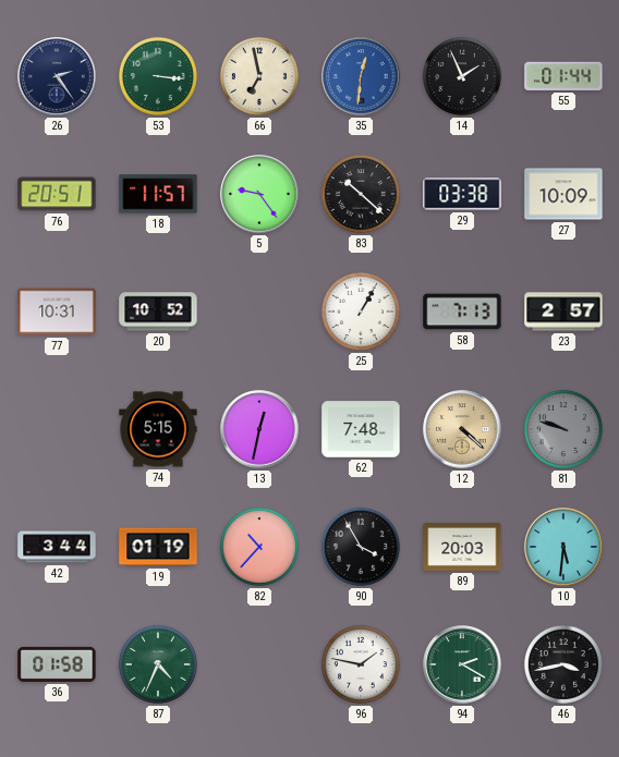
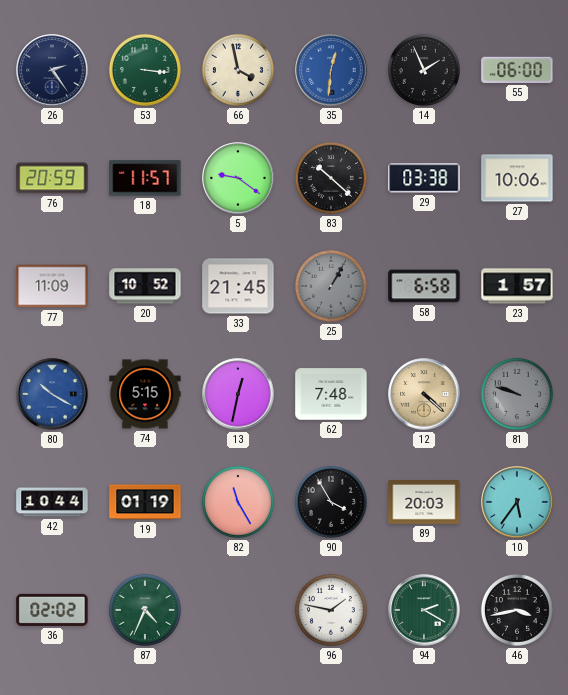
66: 6:58 -> 3:58 (238, 70)
55: 01:44 -> 06:00 (517, 70)
76: 20:51 -> 20:59 (52, 178)
5: 9:24 -> 9:21 (238, 178)
27: 10:09 -> 10:06 (517, 178)
77: 10:31 -> 11:09 (52, 286)
33: none -> 21:45 (238, 286)
25 dial: white -> grey (331, 286)
58: 7:13 -> 6:58 (424, 286)
23: 2:57 -> 1:57 (517, 286)
80: none -> 10:20 (52, 394)
42: 3:44 -> 10:44 (52, 502)
82: 10:37 -> 11:25 (238, 502)
10: 5:31 -> 5:36 (517, 502)
36: 01:58 -> 02:02 (52, 610)
